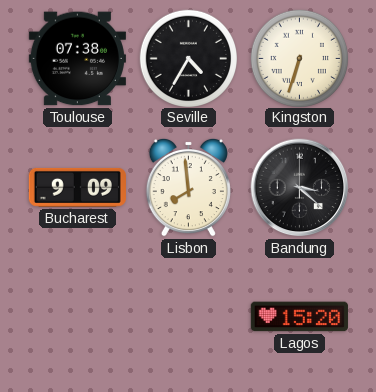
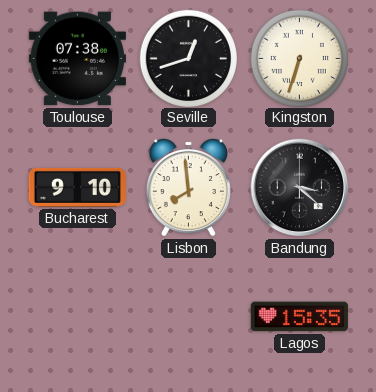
Seville: 4:35 -> 12:42 (188, 58)
Bucharest: 9:09 -> 9:10 (77, 187)
Lagos: 15:20 -> 15:35 (299, 317)
